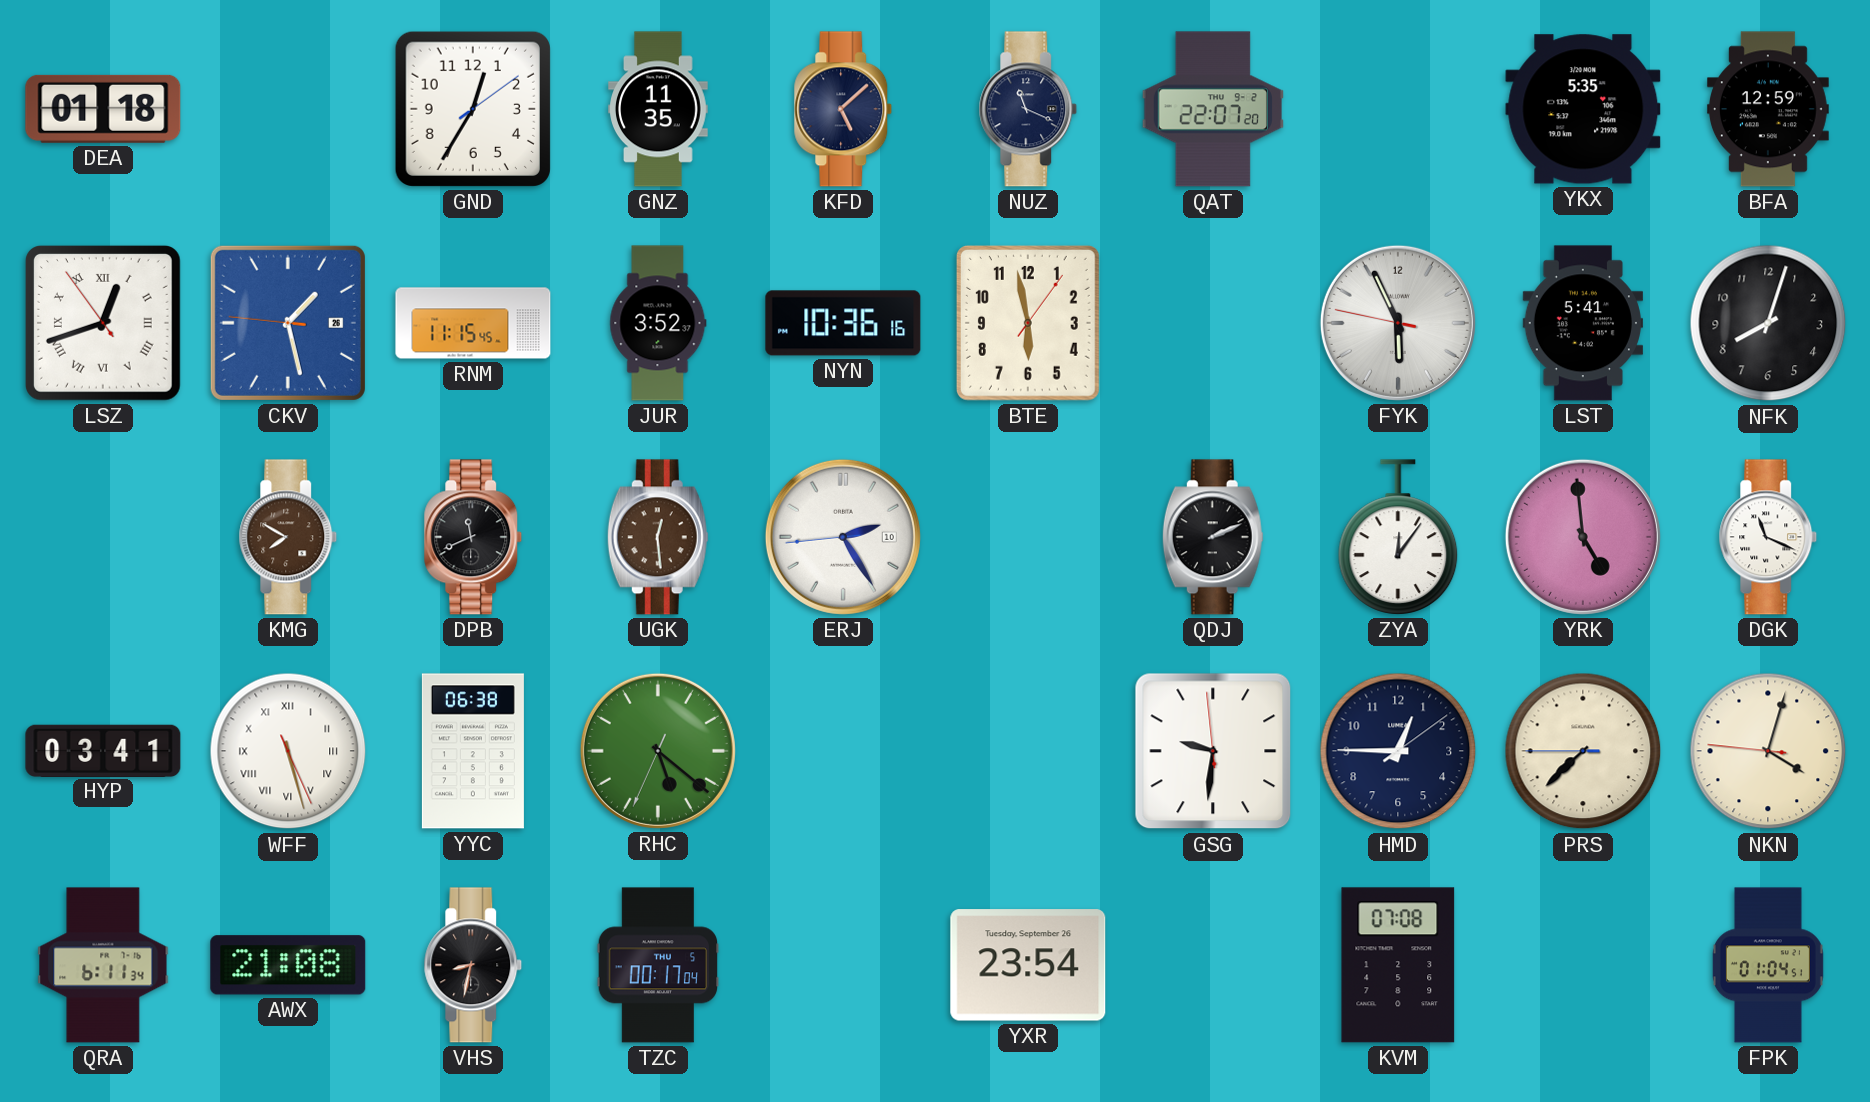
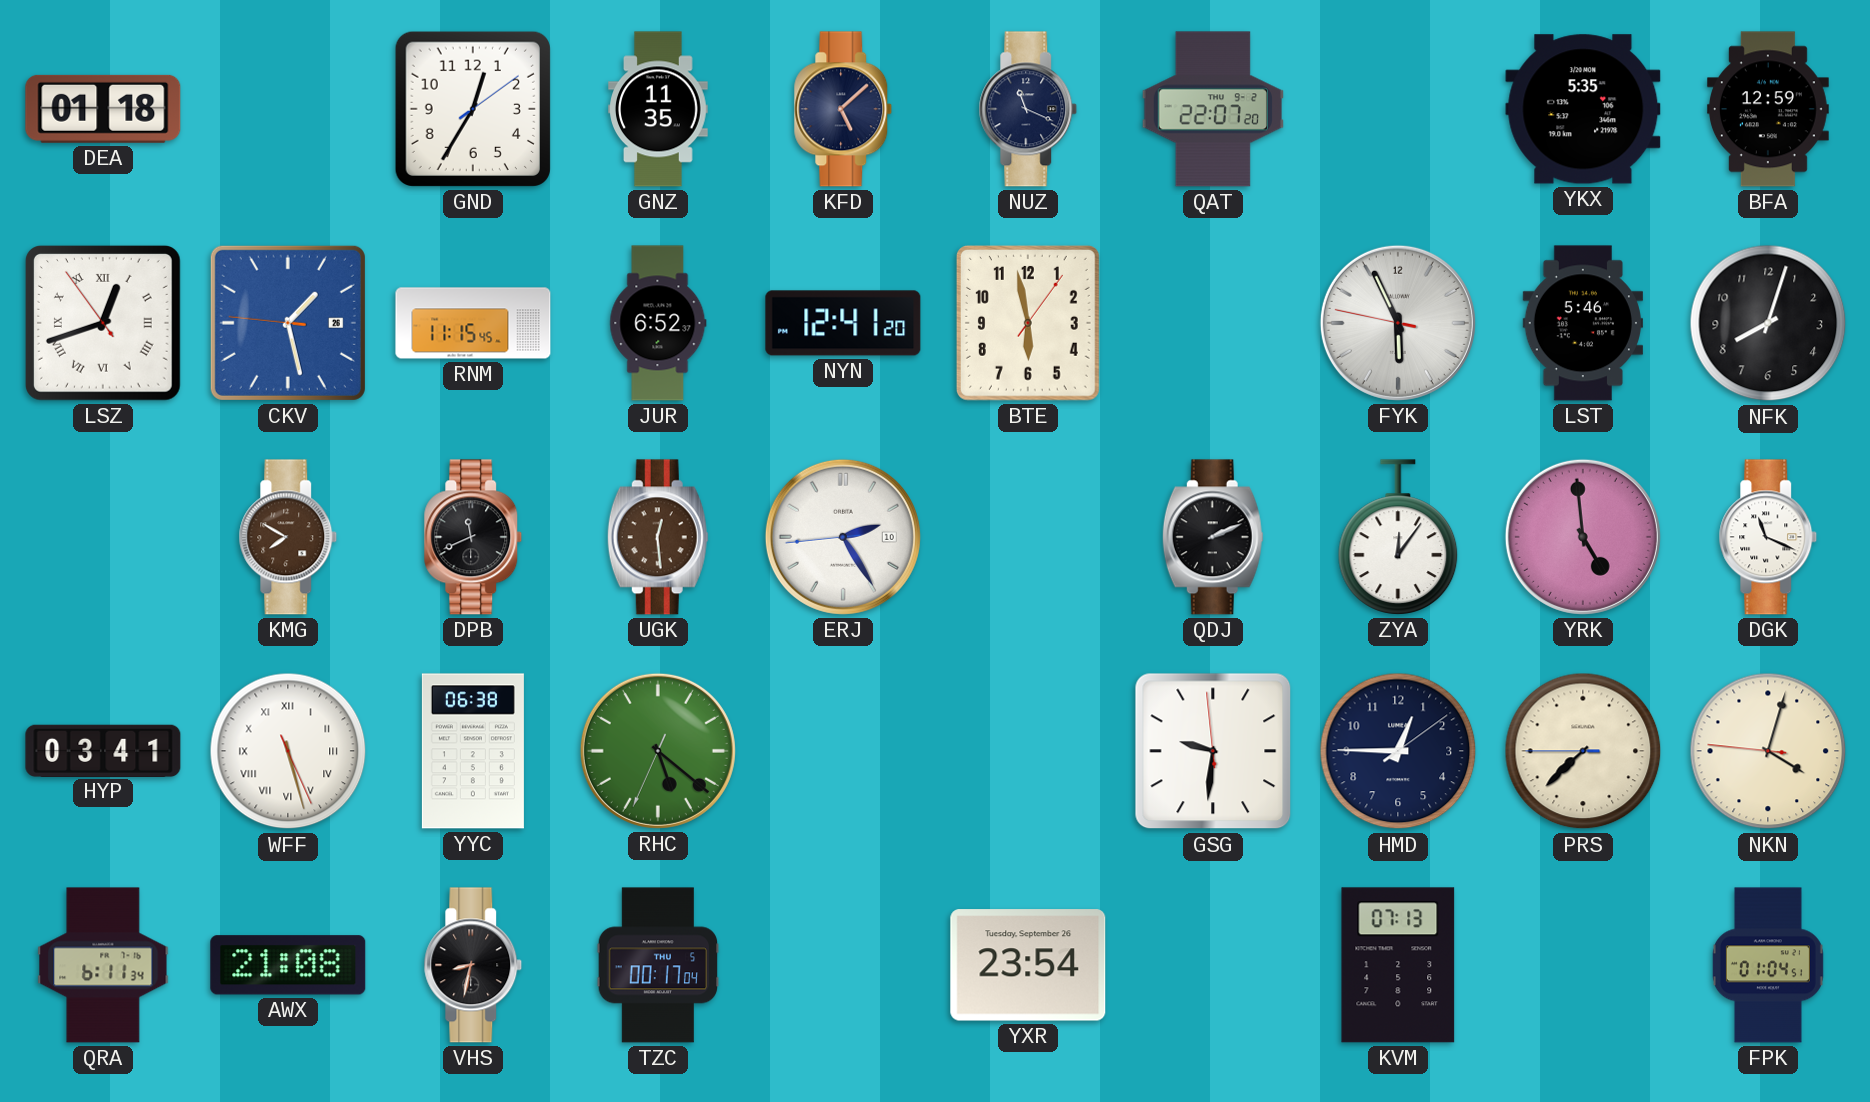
JUR: 3:52 -> 6:52 (658, 323)
NYN: 10:36 -> 12:41 (843, 323)
LST: 5:41 -> 5:46 (1583, 323)
KVM: 07:08 -> 07:13 (1398, 965)
